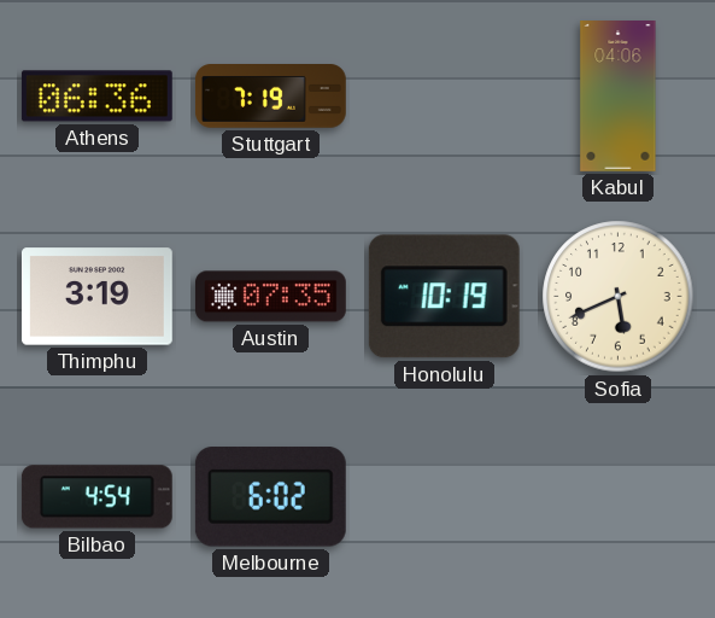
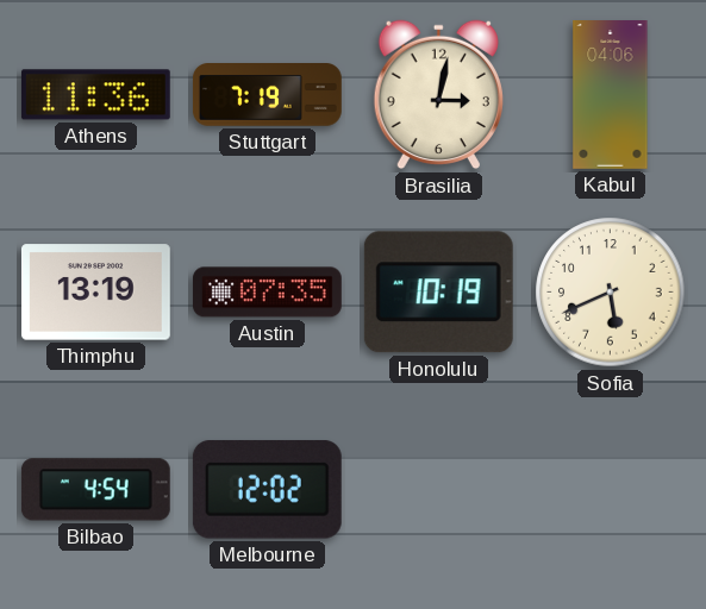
Athens: 06:36 -> 11:36 (95, 95)
Brasilia: none -> 3:02 (438, 95)
Thimphu: 3:19 -> 13:19 (95, 293)
Melbourne: 6:02 -> 12:02 (267, 490)
